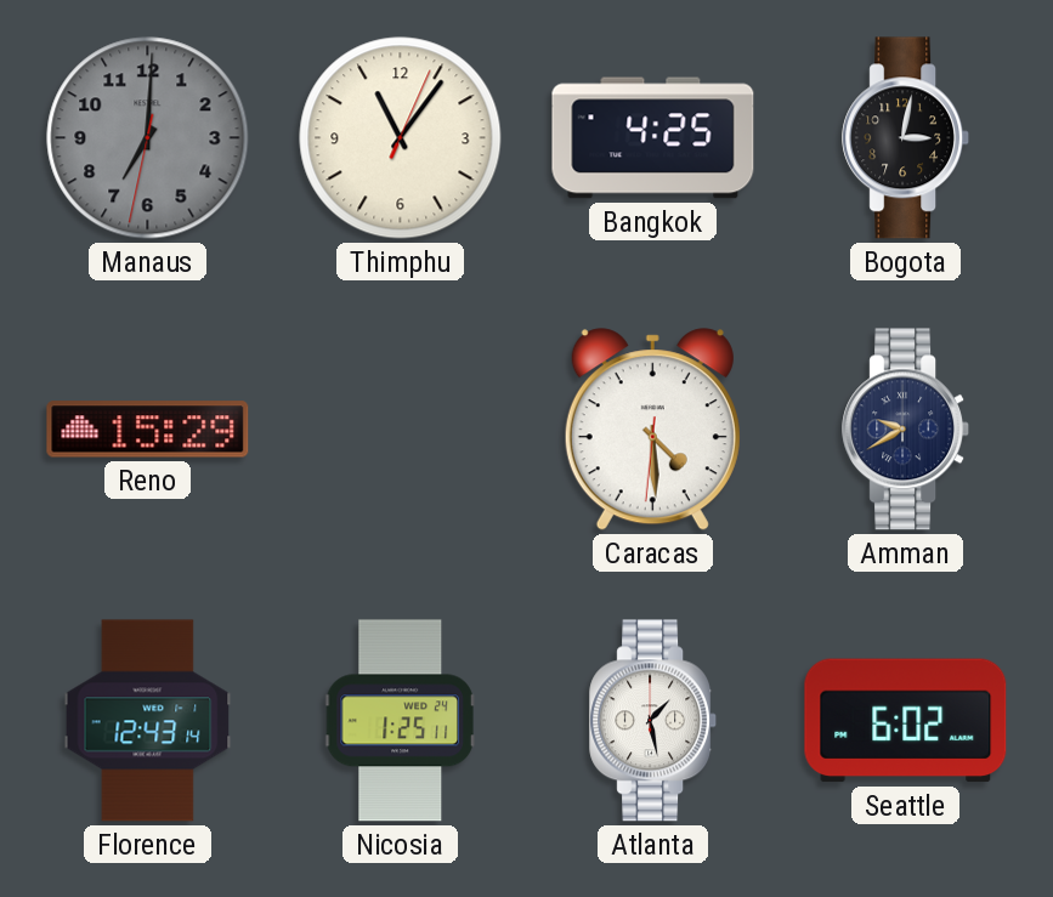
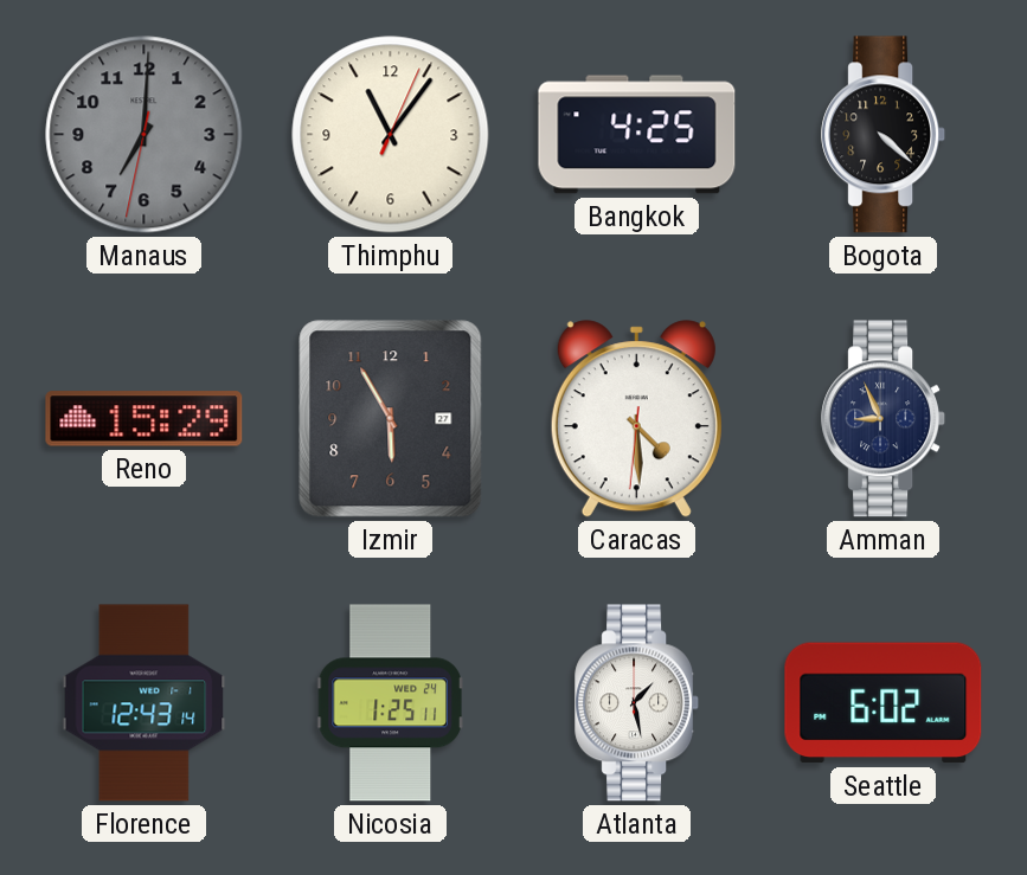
Bogota: 3:02 -> 4:22 (884, 135)
Izmir: none -> 5:55 (391, 419)
Amman: 9:40 -> 8:56 (884, 419)
